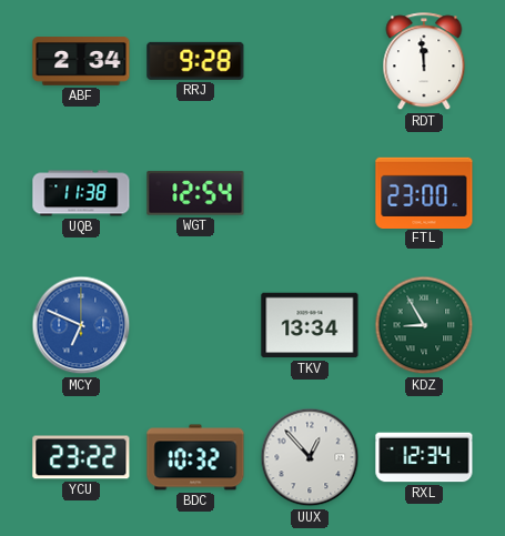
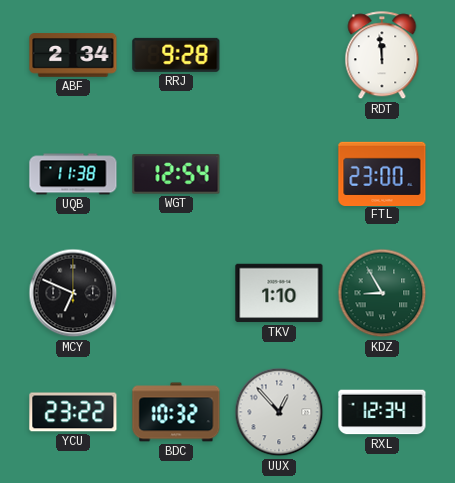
MCY dial: blue -> black (73, 293)
TKV: 13:34 -> 1:10 (279, 293)
